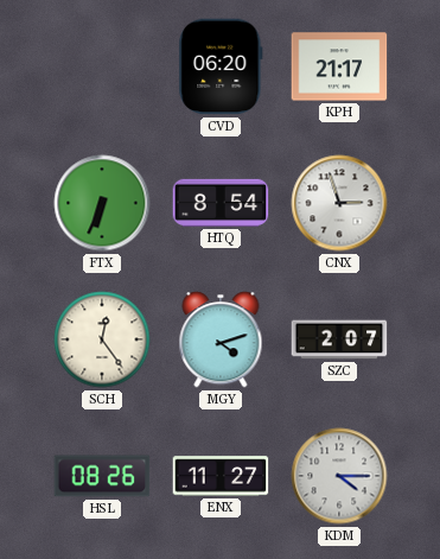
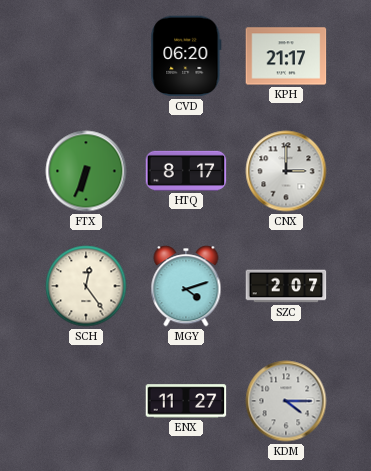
HTQ: 8:54 -> 8:17 (186, 171)
CNX: 2:57 -> 3:00 (286, 171)
HSL: 08:26 -> none (102, 476)
